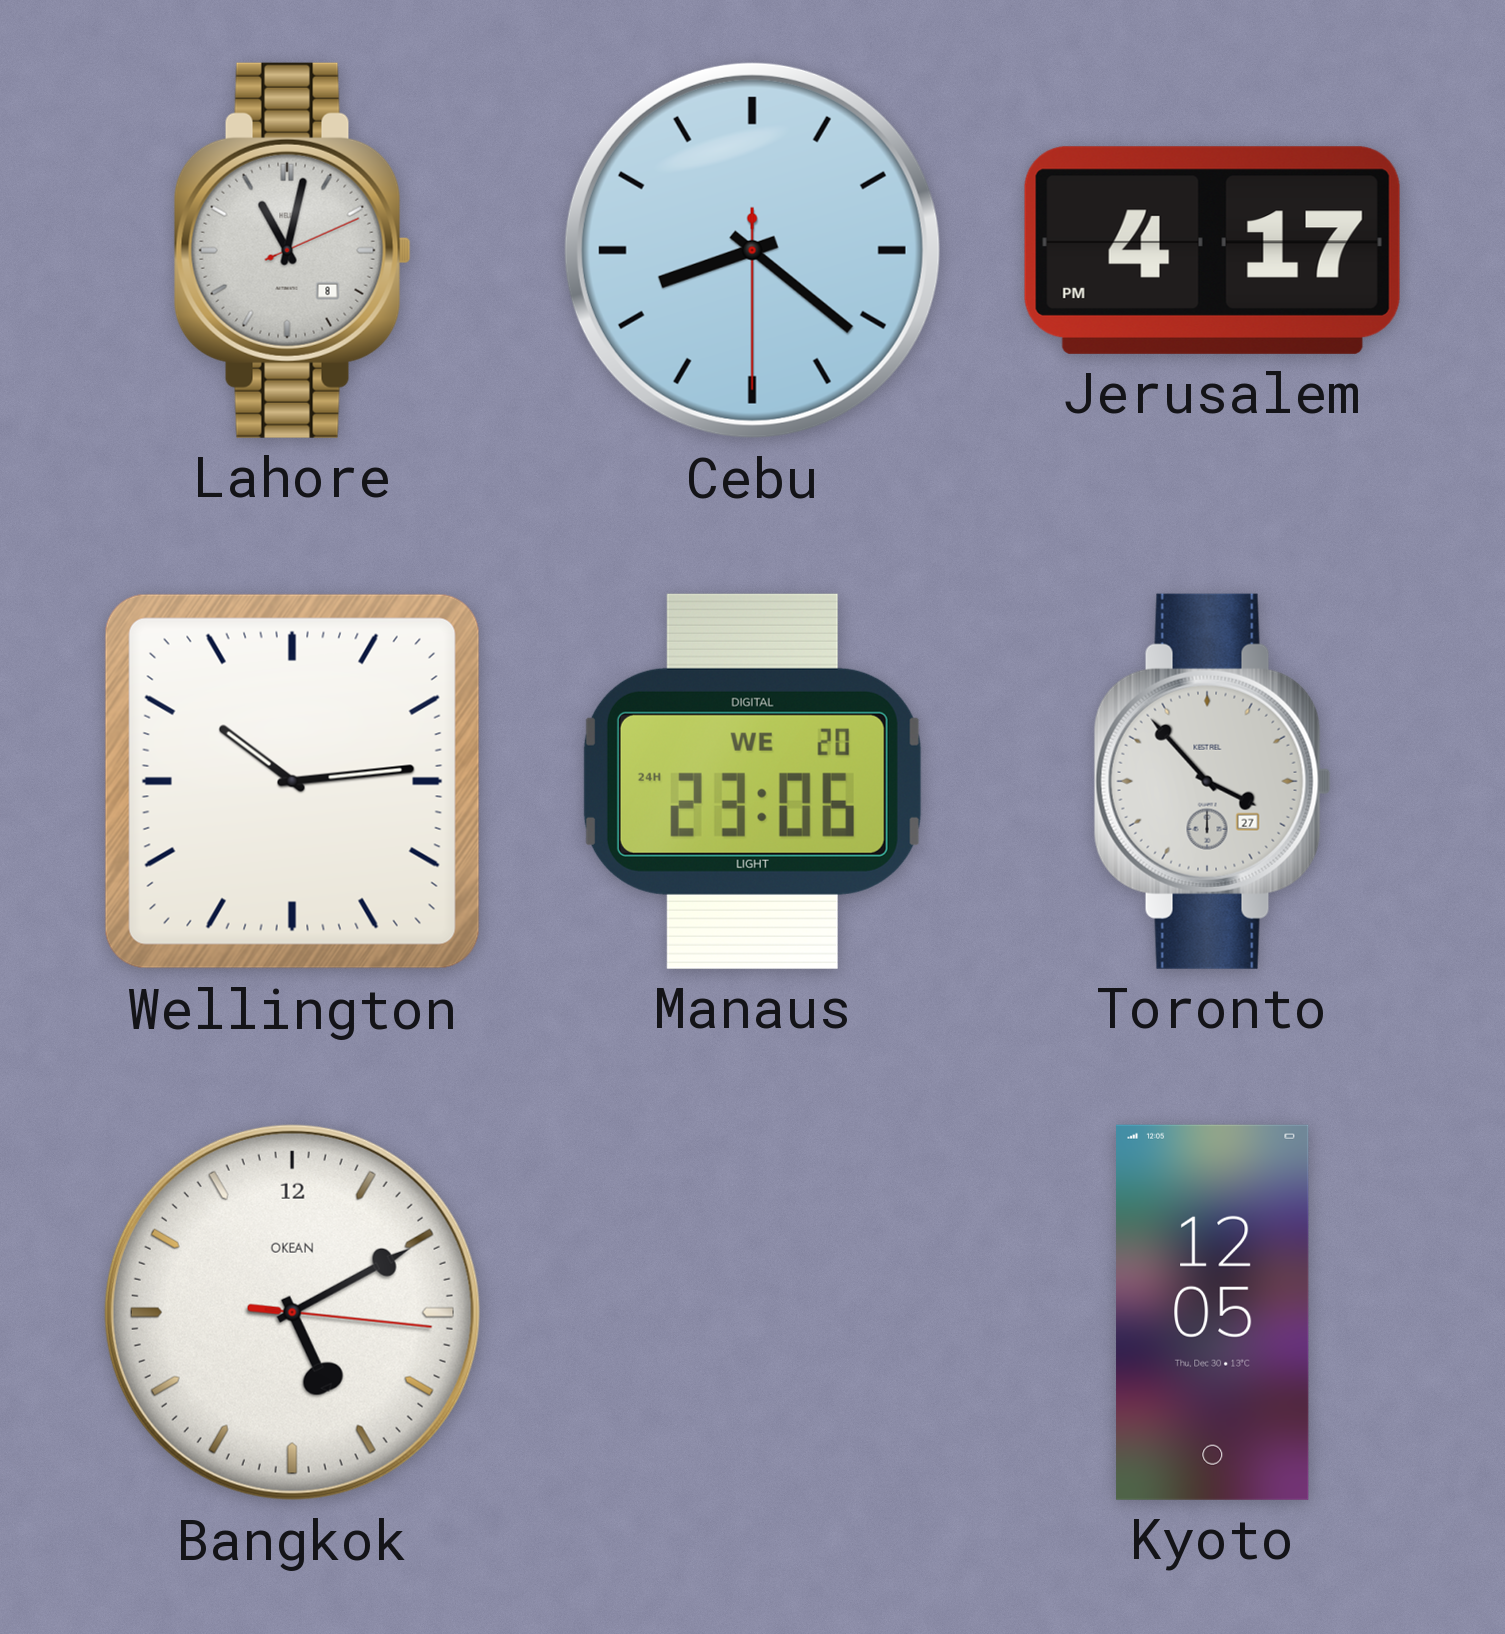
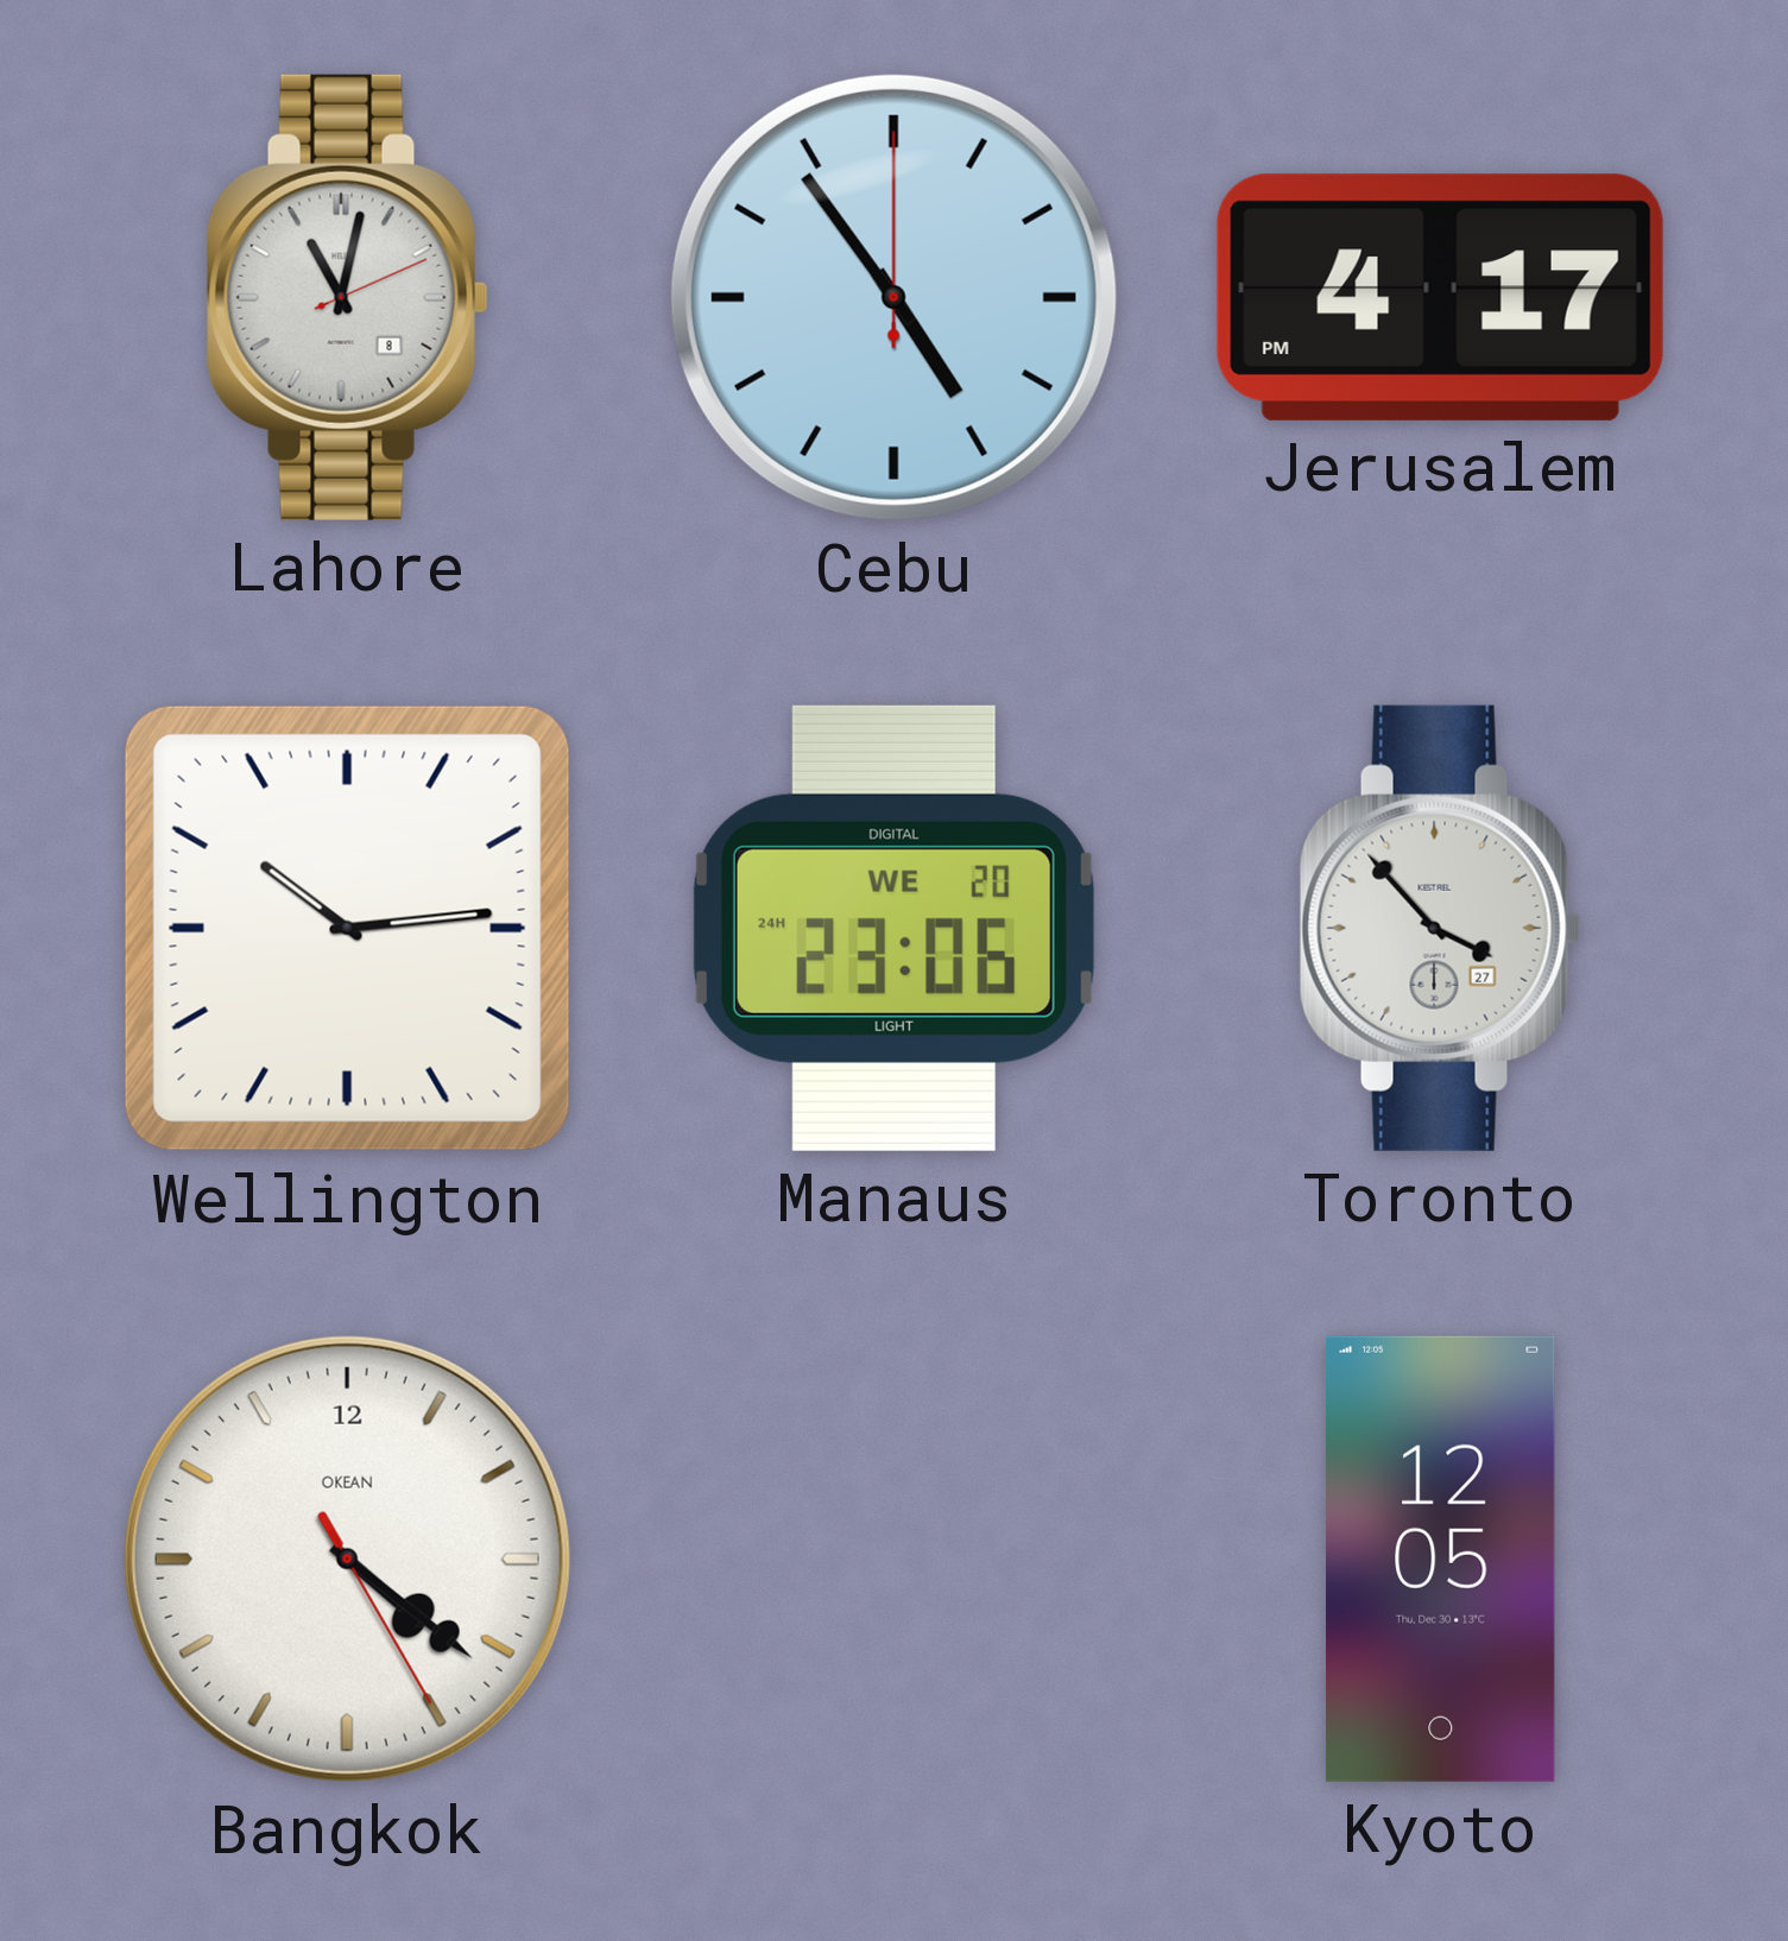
Cebu: 8:21 -> 4:54 (893, 297)
Bangkok: 5:10 -> 4:21 (347, 1559)
